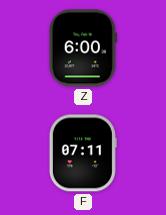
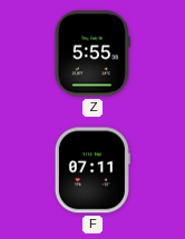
Z: 6:00 -> 5:55 (93, 53)
